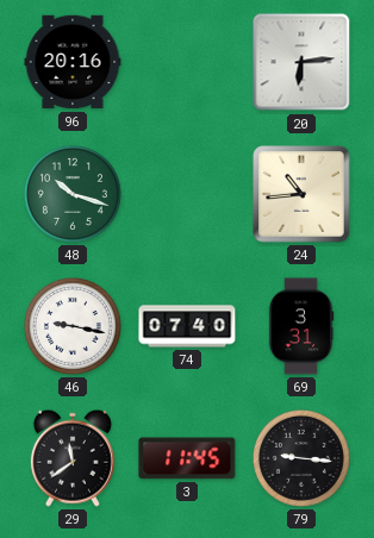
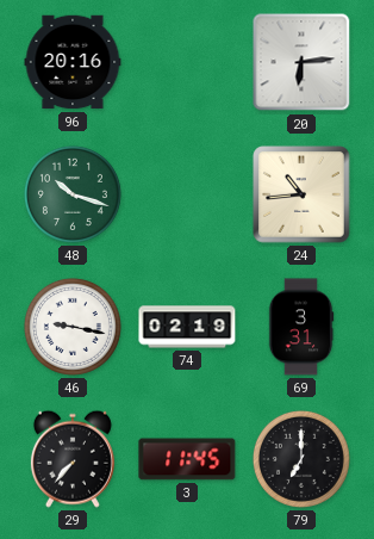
74: 07:40 -> 02:19 (187, 327)
29: 11:39 -> 7:37 (73, 459)
79: 9:16 -> 7:00 (301, 459)
